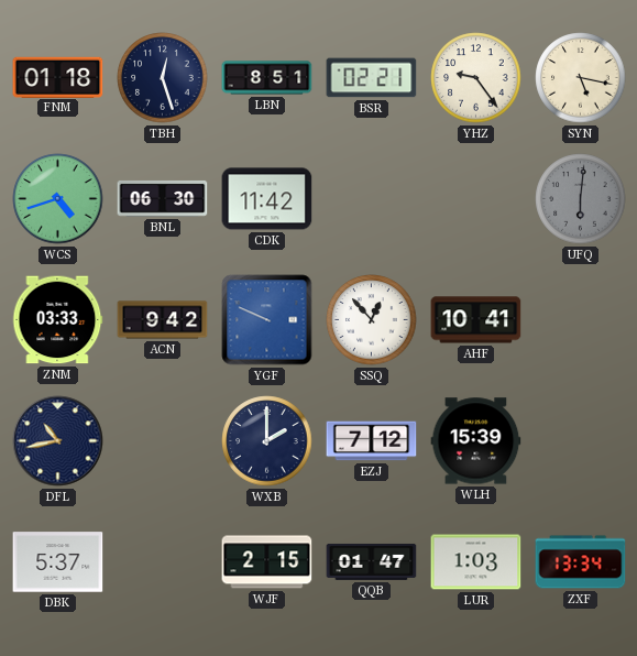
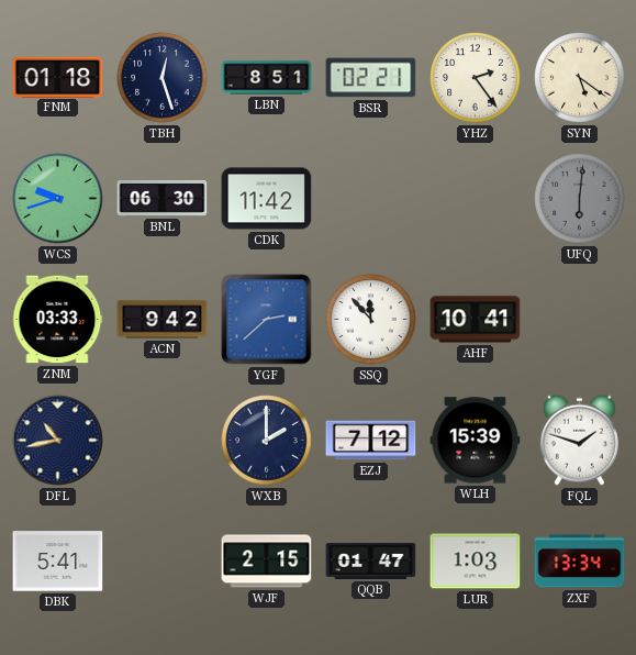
YHZ: 9:24 -> 2:24 (476, 78)
SYN: 5:17 -> 5:21 (580, 78)
WCS: 4:42 -> 9:42 (58, 199)
YGF: 9:49 -> 2:38 (267, 320)
SSQ: 12:53 -> 11:53 (371, 320)
FQL: none -> 1:48 (579, 440)
DBK: 5:37 -> 5:41 (58, 562)
